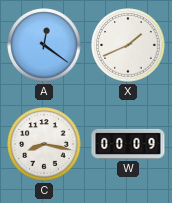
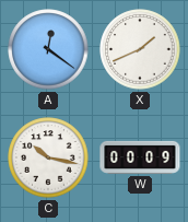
C: 8:17 -> 10:17 (48, 157)
